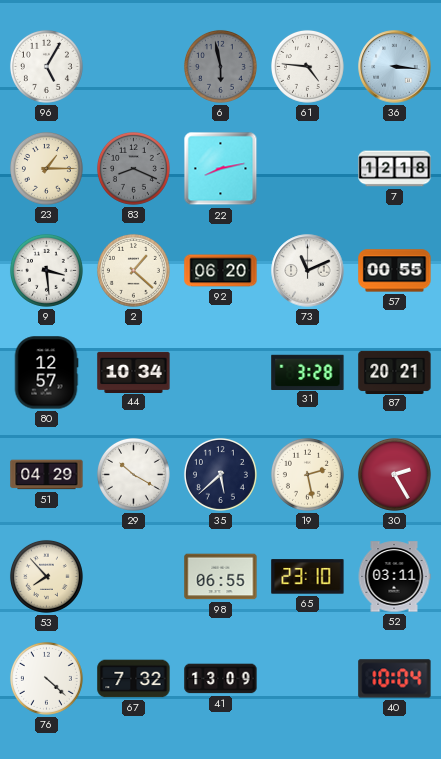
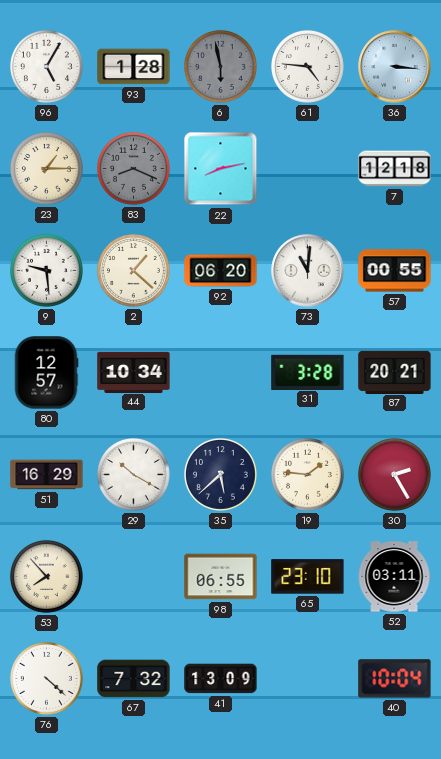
93: none -> 1:28 (134, 67)
9: 3:29 -> 9:29 (46, 270)
73: 11:11 -> 11:01 (308, 271)
51: 04:29 -> 16:29 (47, 475)
19: 2:28 -> 1:46 (307, 474)
